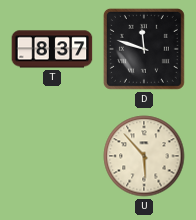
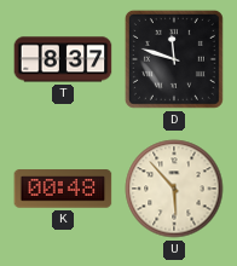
K: none -> 00:48 (63, 189)
